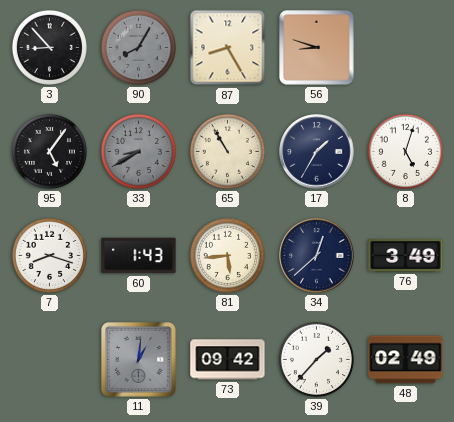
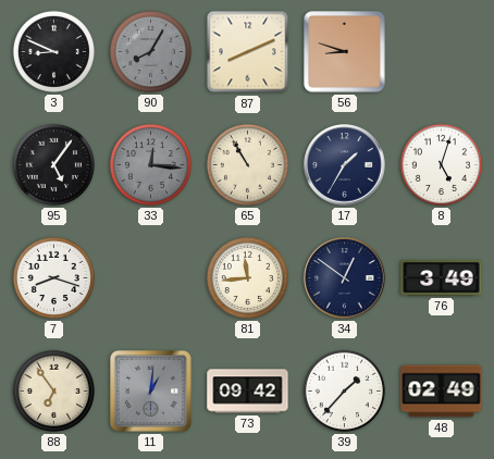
3: 8:53 -> 8:49 (53, 51)
87: 8:25 -> 8:11 (248, 52)
33: 8:40 -> 12:16 (150, 164)
60: 1:43 -> none (139, 256)
81: 5:44 -> 11:44 (247, 277)
34: 12:38 -> 12:51 (345, 278)
88: none -> 6:54 (53, 390)
